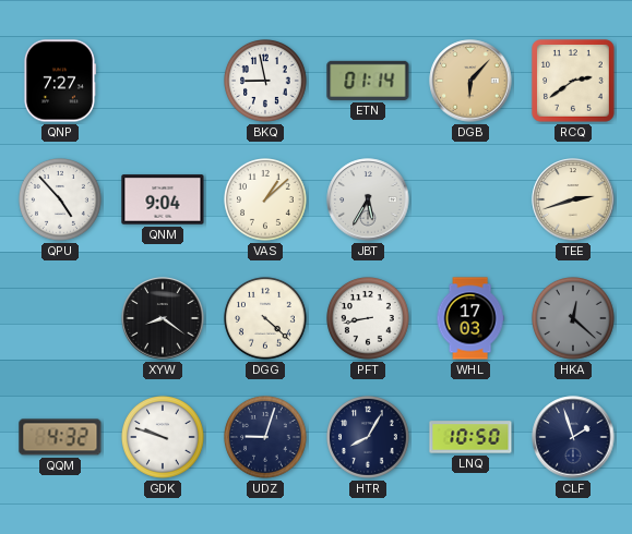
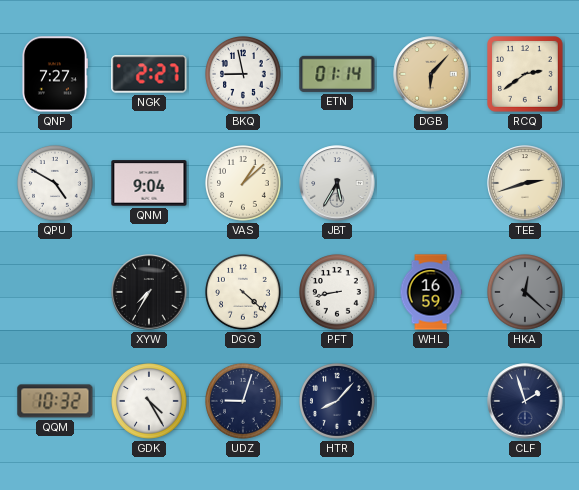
NGK: none -> 2:27 (149, 74)
QPU: 4:53 -> 4:50 (56, 184)
XYW: 8:21 -> 7:35 (149, 292)
WHL: 17:03 -> 16:59 (431, 292)
QQM: 4:32 -> 10:32 (55, 401)
GDK: 9:48 -> 4:25 (150, 402)
HTR: 8:05 -> 8:07 (338, 402)
LNQ: 10:50 -> none (470, 437)
